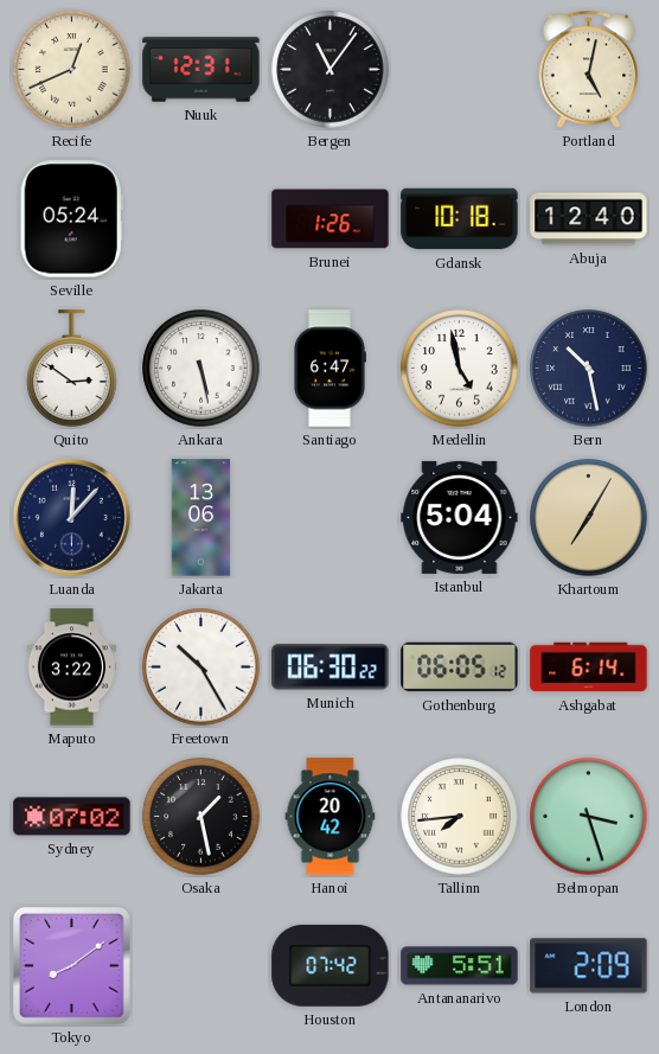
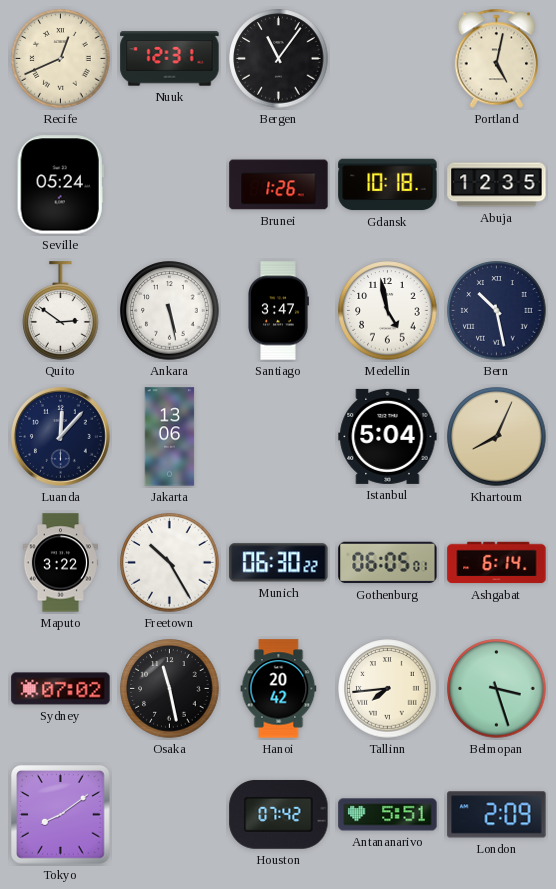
Abuja: 12:40 -> 12:35 (497, 185)
Santiago: 6:47 -> 3:47 (278, 311)
Khartoum: 7:05 -> 8:04 (497, 437)
Gothenburg: 06:05:12 -> 06:05:01 (388, 563)
Osaka: 1:28 -> 11:28 (170, 689)
